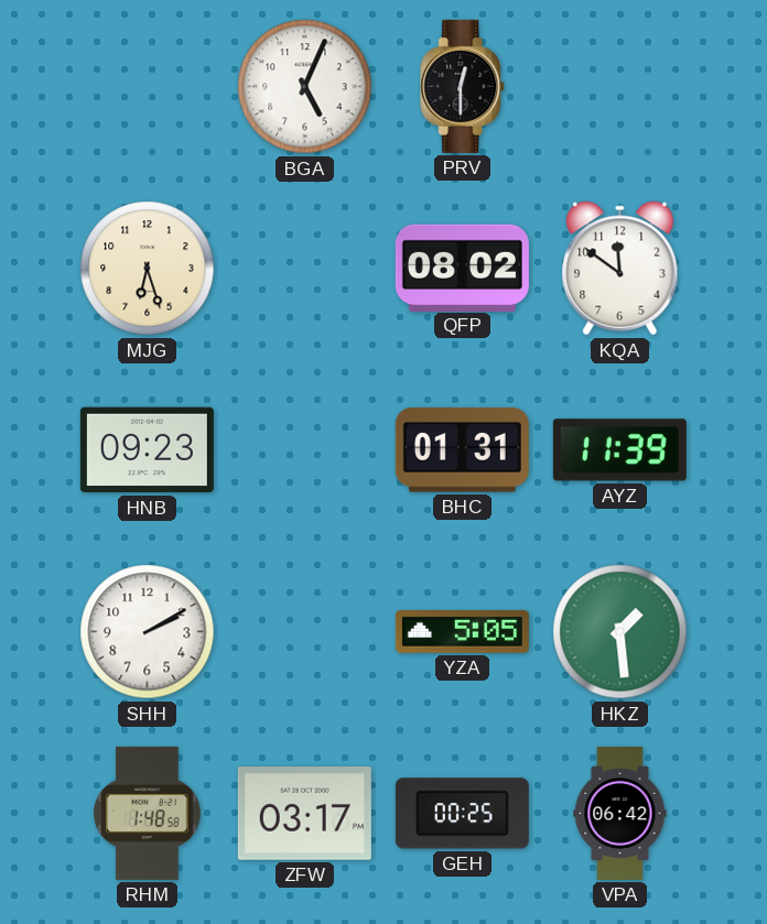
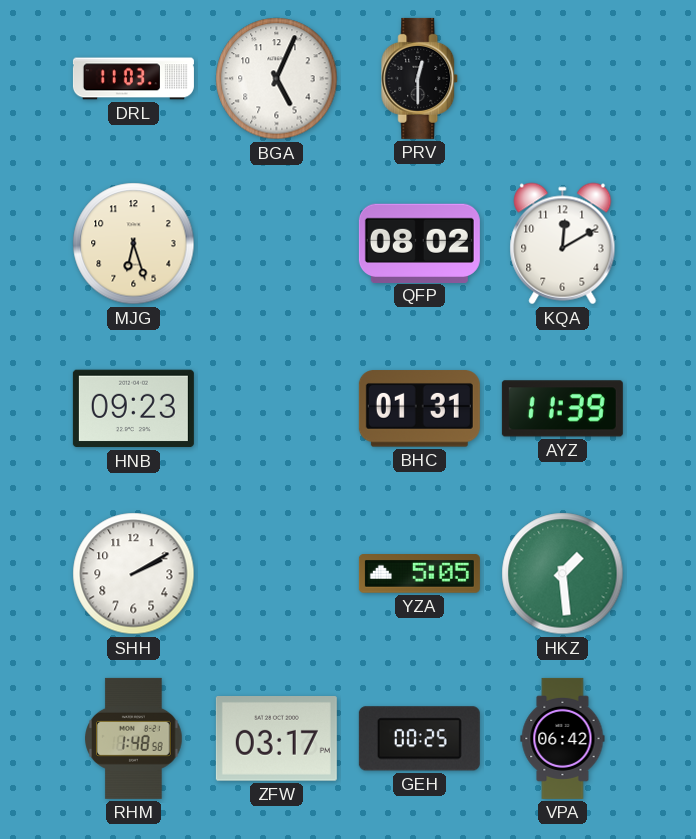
DRL: none -> 11:03 (133, 79)
KQA: 11:51 -> 12:10 (563, 244)
